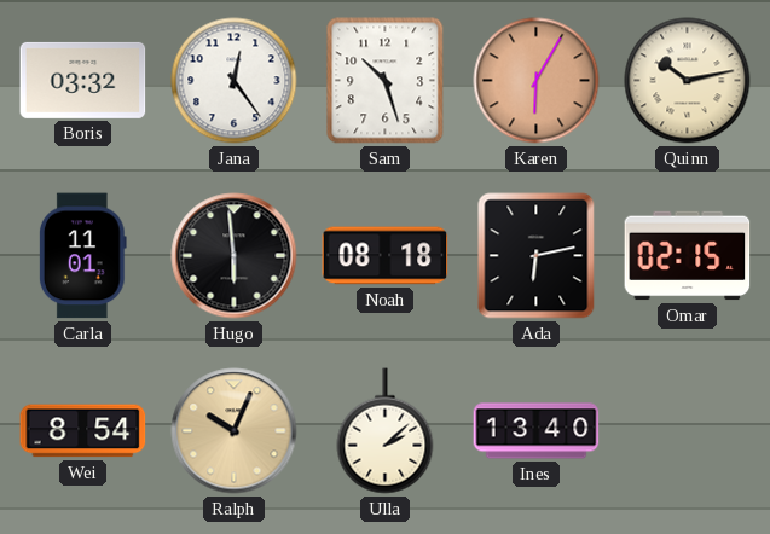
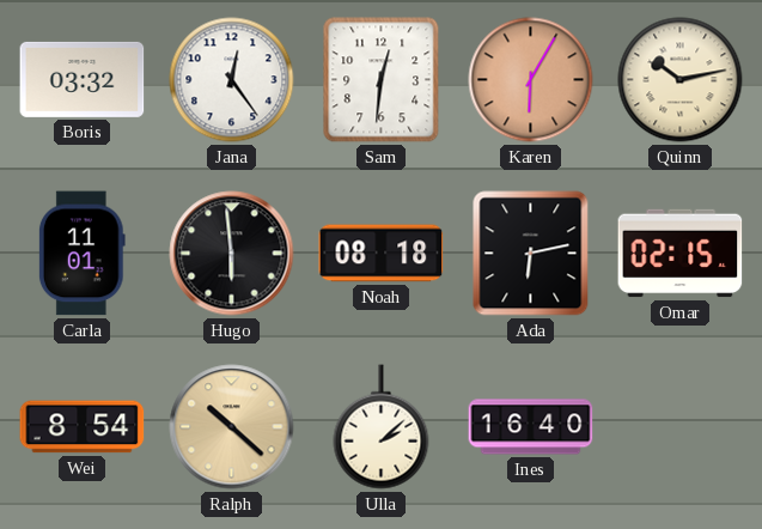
Sam: 10:27 -> 12:31 (382, 80)
Ralph: 10:04 -> 10:22 (232, 427)
Ines: 13:40 -> 16:40 (531, 427)
